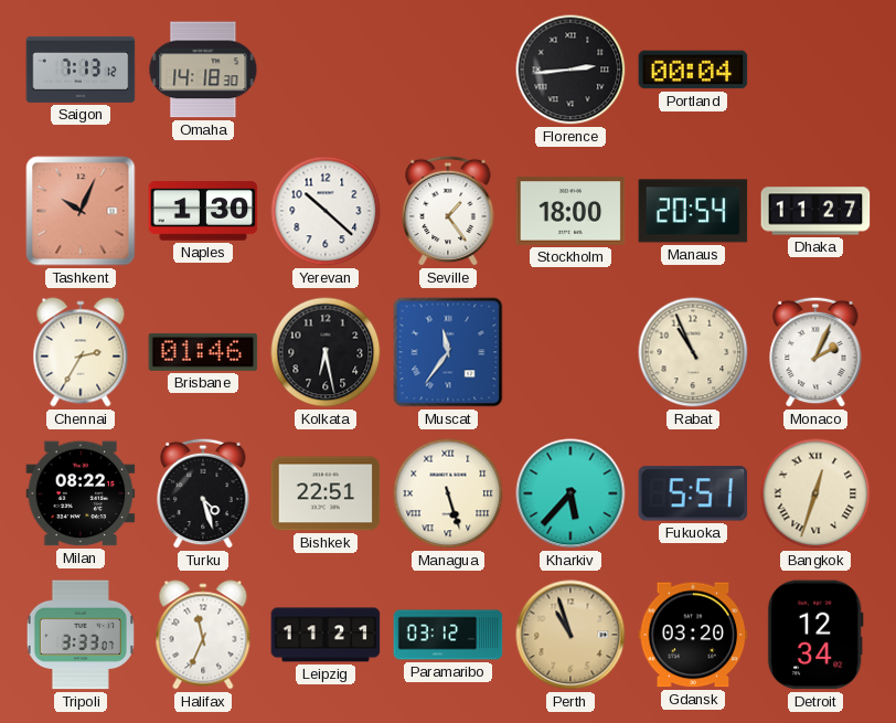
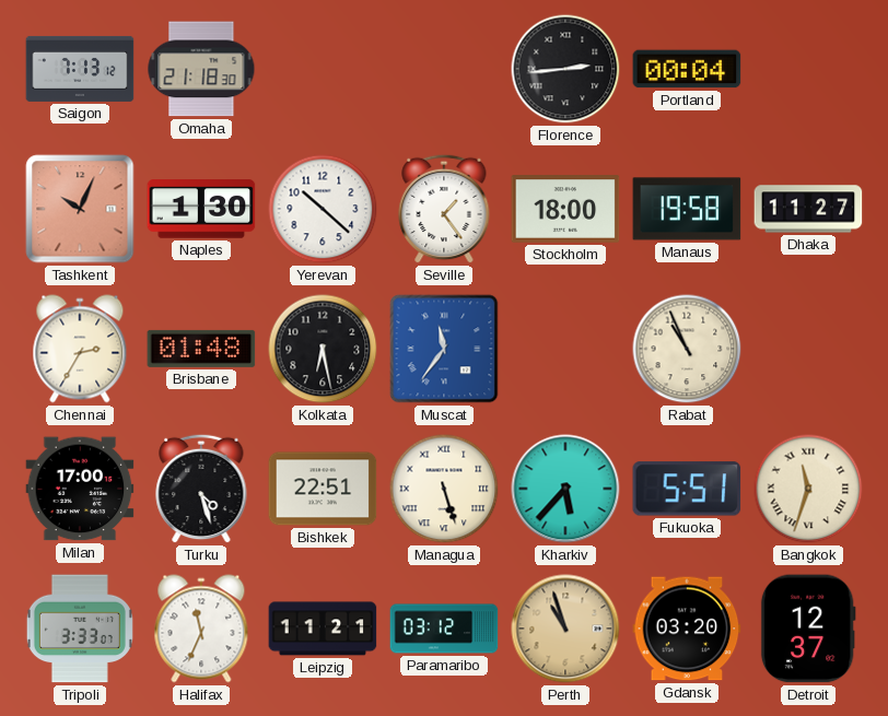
Omaha: 14:18 -> 21:18 (201, 69)
Manaus: 20:54 -> 19:58 (687, 209)
Brisbane: 01:46 -> 01:48 (201, 349)
Monaco: 2:04 -> none (815, 352)
Milan: 08:22 -> 17:00 (80, 489)
Bangkok: 12:33 -> 11:33 (808, 489)
Detroit: 12:34 -> 12:37 (808, 629)
